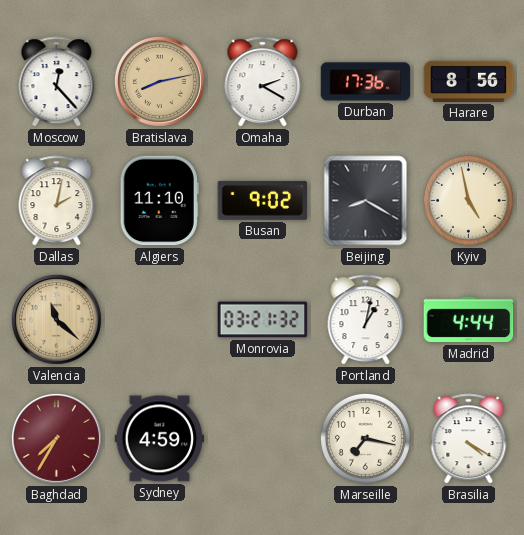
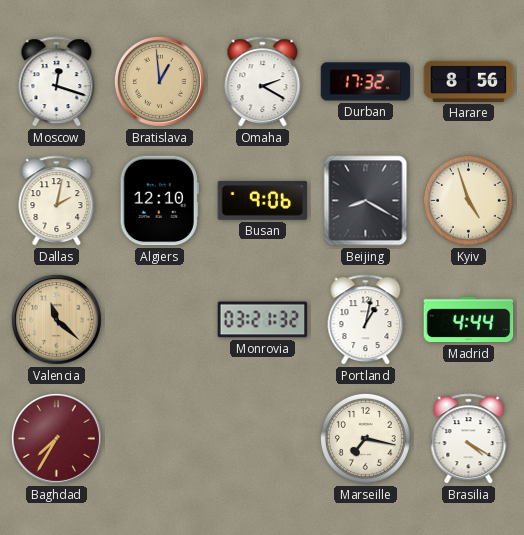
Moscow: 12:23 -> 12:18 (57, 82)
Bratislava: 8:13 -> 12:59 (159, 81)
Durban: 17:36 -> 17:32 (366, 82)
Algiers: 11:10 -> 12:10 (159, 201)
Busan: 9:02 -> 9:06 (263, 200)
Kyiv: 4:58 -> 4:57 (468, 200)
Sydney: 4:59 -> none (160, 439)
